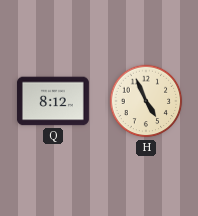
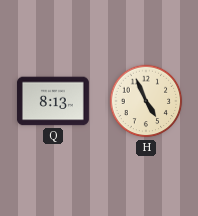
Q: 8:12 -> 8:13 (53, 101)
